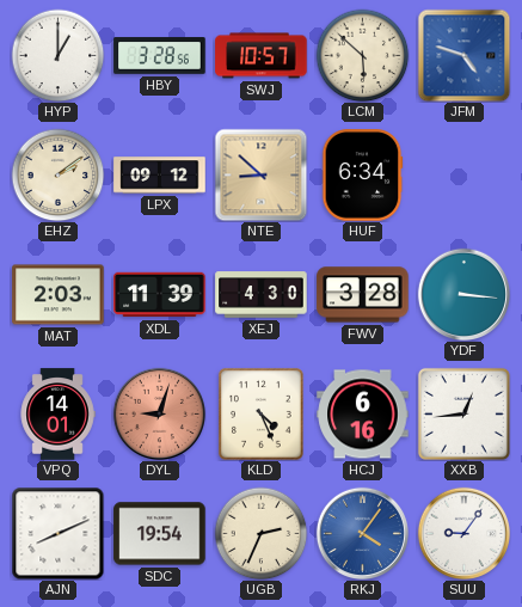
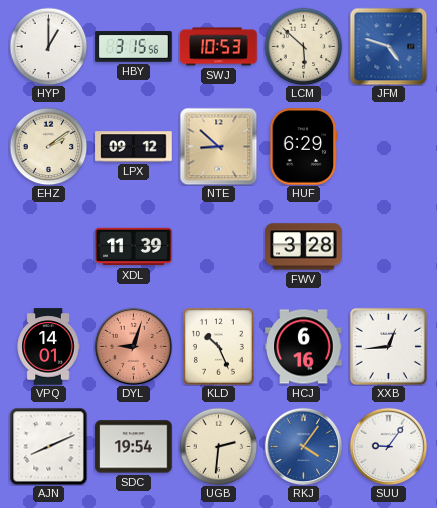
HBY: 3:28 -> 3:15 (134, 47)
SWJ: 10:57 -> 10:53 (219, 47)
HUF: 6:34 -> 6:29 (303, 147)
MAT: 2:03 -> none (59, 295)
XEJ: 4:30 -> none (262, 295)
YDF: 3:16 -> none (463, 294)
KLD: 4:26 -> 10:26 (218, 347)
UGB: 2:34 -> 2:31 (218, 446)
